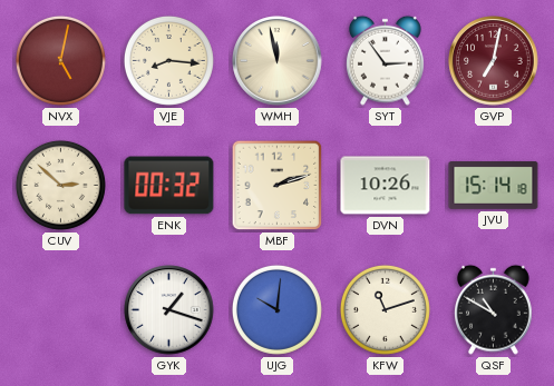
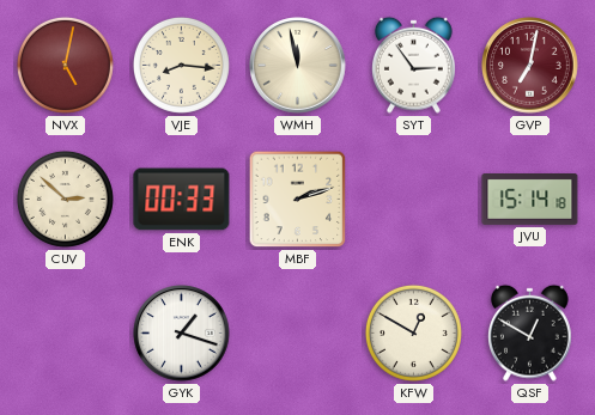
ENK: 00:32 -> 00:33 (182, 200)
DVN: 10:26 -> none (386, 186)
UJG: 10:01 -> none (276, 309)
KFW: 11:12 -> 12:50 (413, 332)
QSF: 10:50 -> 12:50 (530, 332)
